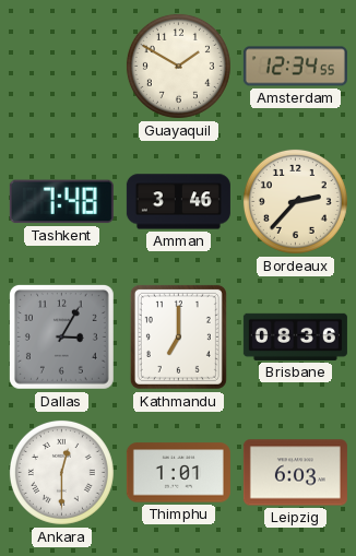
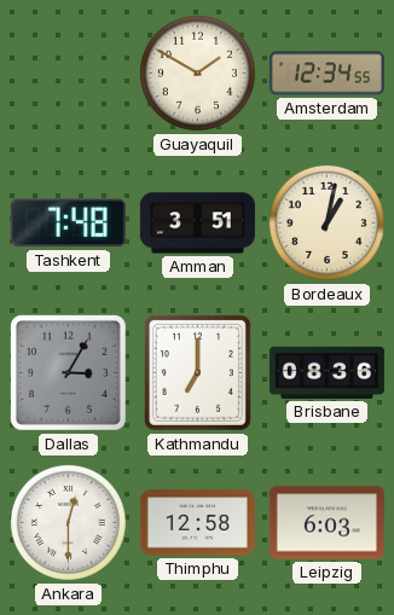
Amman: 3:46 -> 3:51 (197, 224)
Bordeaux: 2:37 -> 1:02 (326, 222)
Thimphu: 1:01 -> 12:58 (197, 523)
